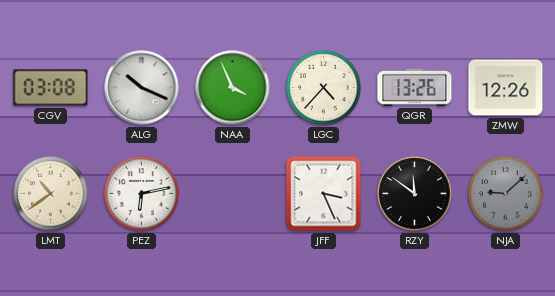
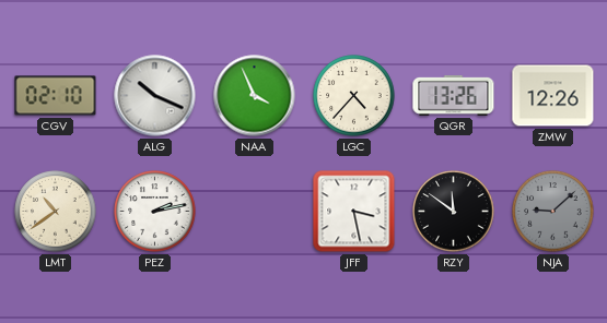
CGV: 03:08 -> 02:10 (56, 96)
PEZ: 6:13 -> 2:13 (155, 212)
JFF: 3:26 -> 3:28 (354, 212)
